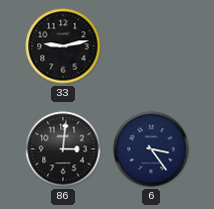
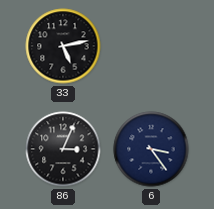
33: 9:13 -> 5:13 (63, 46)
86: 3:01 -> 3:04 (63, 149)
